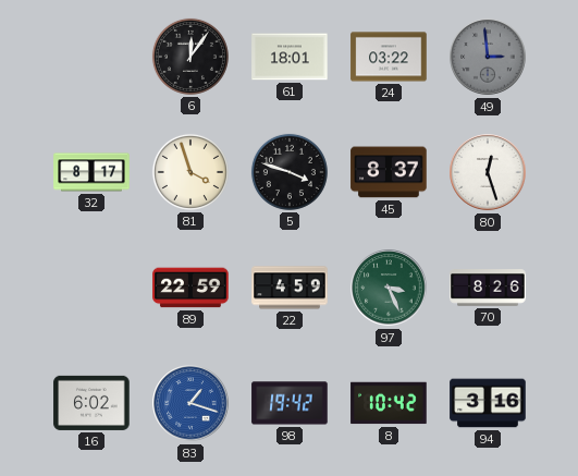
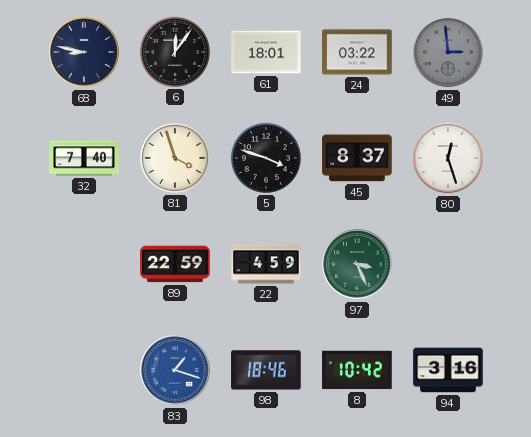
68: none -> 8:47 (84, 52)
32: 8:17 -> 7:40 (84, 158)
70: 8:26 -> none (488, 289)
16: 6:02 -> none (91, 403)
98: 19:42 -> 18:46 (266, 370)
